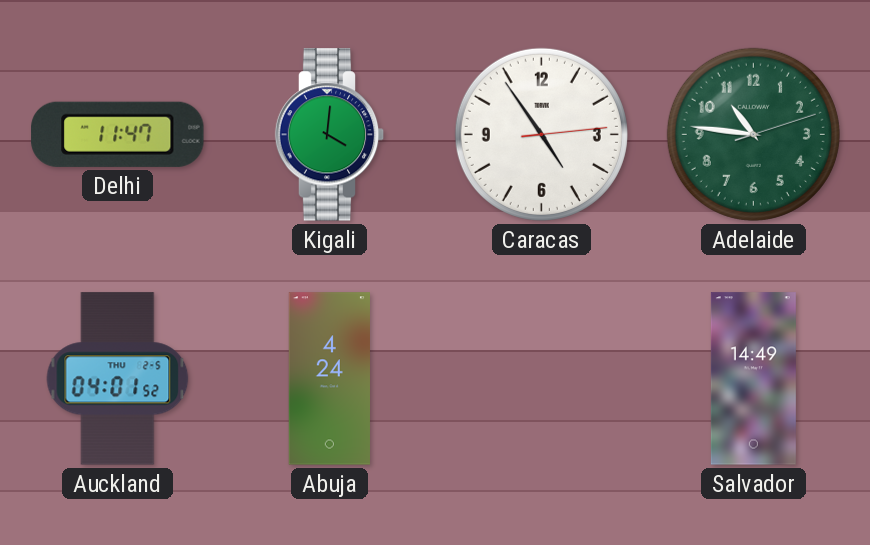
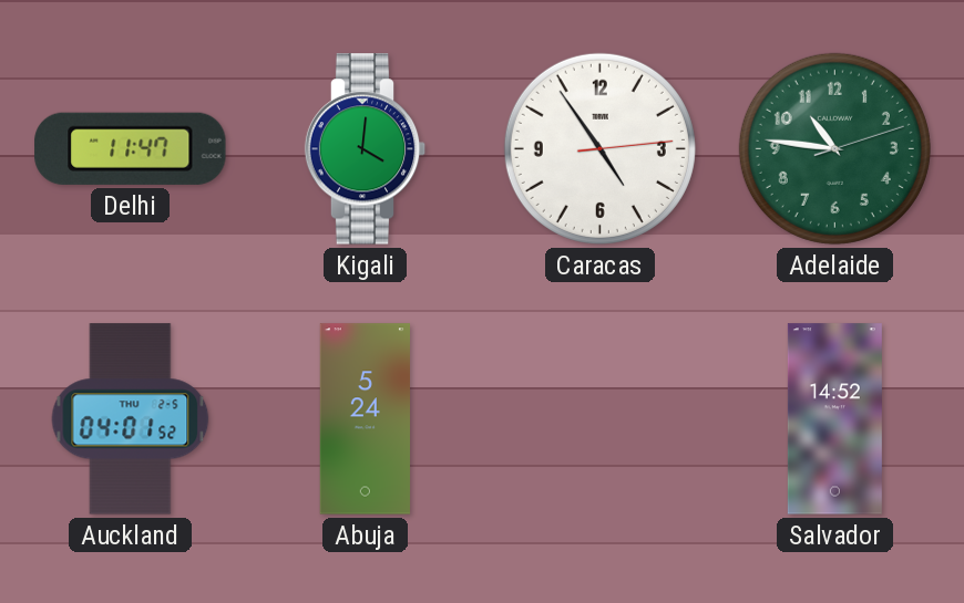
Abuja: 4:24 -> 5:24 (365, 419)
Salvador: 14:49 -> 14:52 (834, 419)
